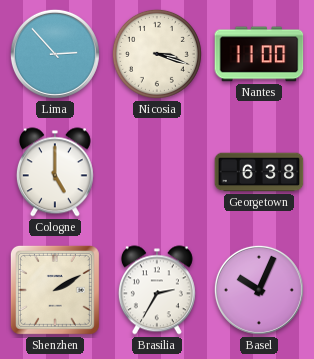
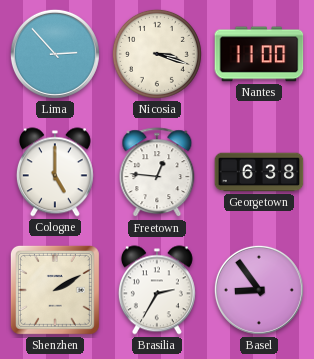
Freetown: none -> 12:46 (157, 173)
Basel: 10:04 -> 8:54 (259, 290)
